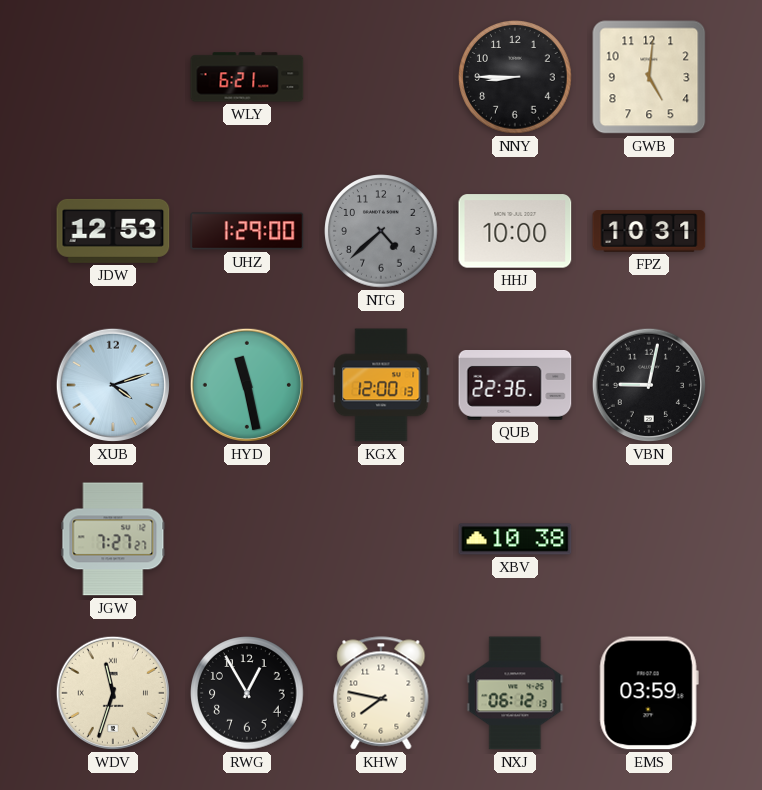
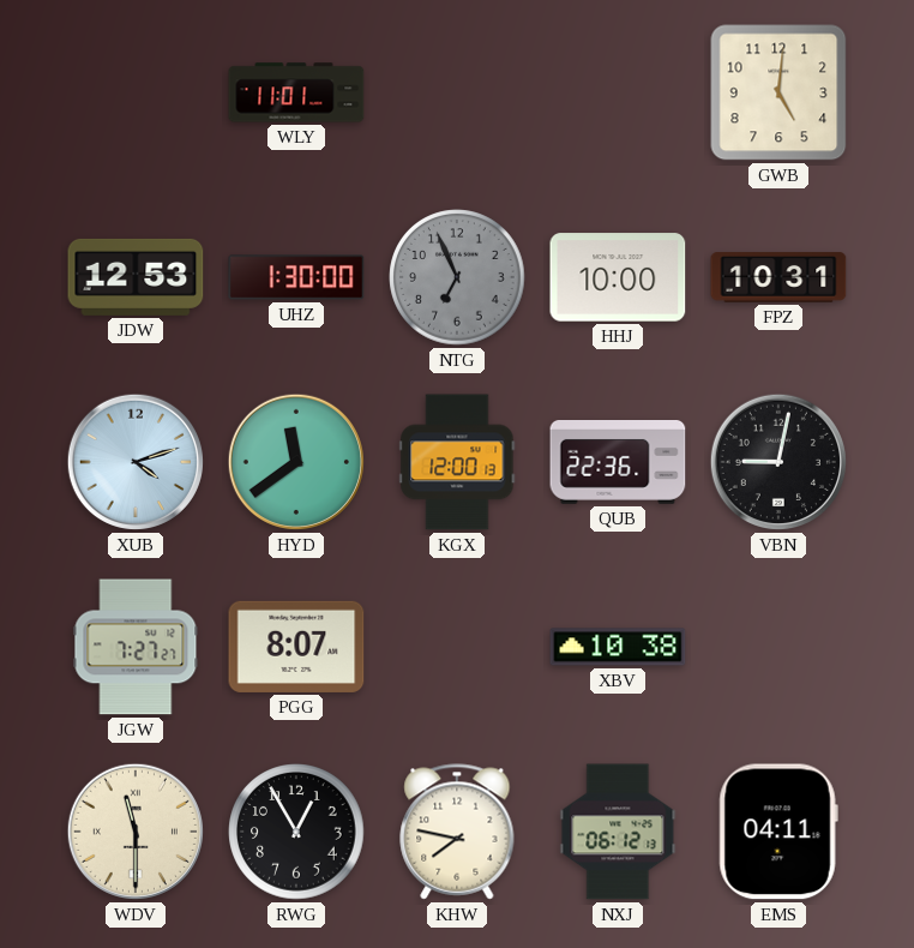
WLY: 6:21 -> 11:01 (296, 92)
NNY: 8:45 -> none (515, 77)
UHZ: 1:29 -> 1:30 (296, 277)
NTG: 4:38 -> 6:56 (457, 277)
HYD: 11:28 -> 11:39 (296, 462)
PGG: none -> 8:07 (296, 647)
WDV: 11:33 -> 11:30 (136, 832)
EMS: 03:59 -> 04:11 (778, 832)
